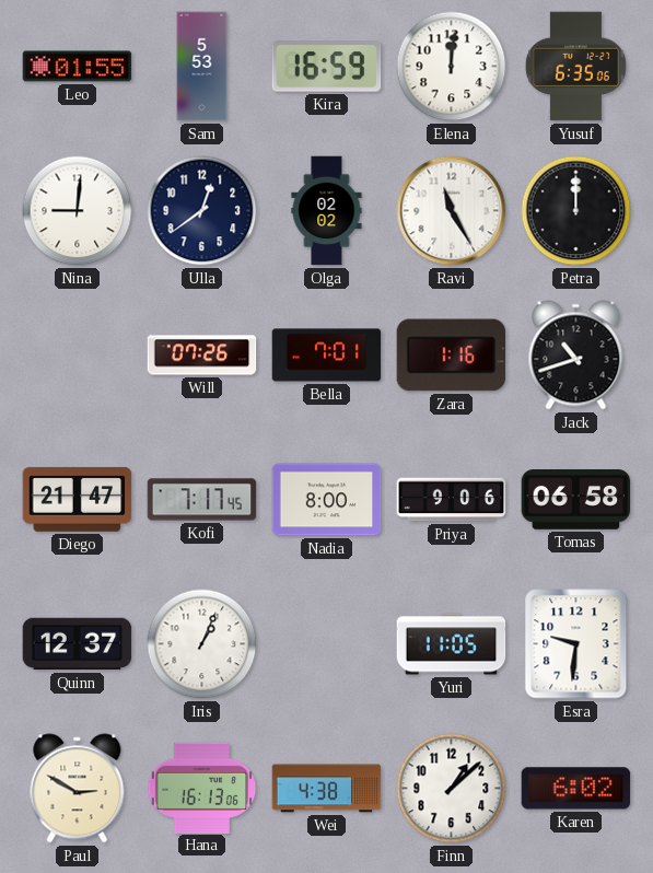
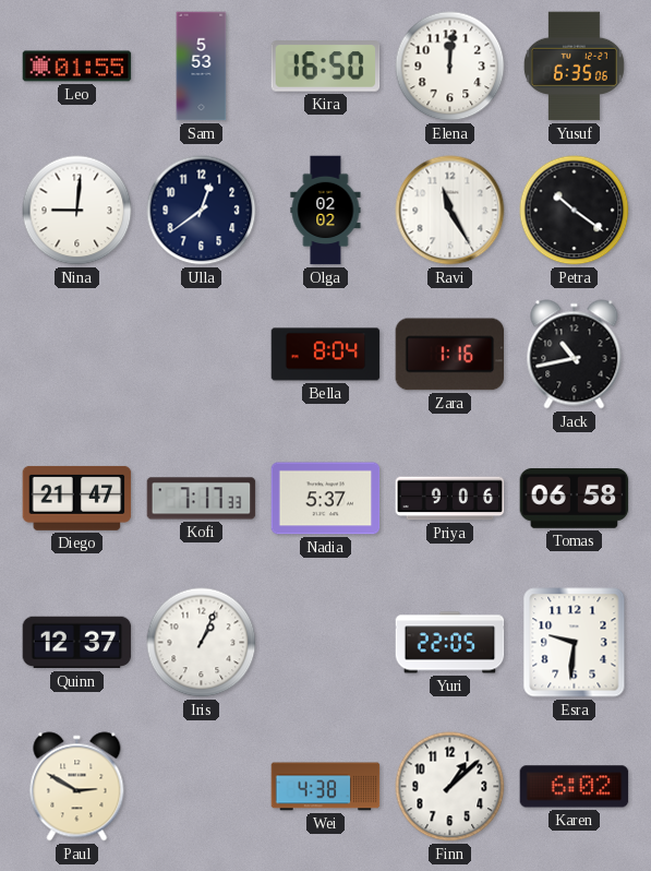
Kira: 16:59 -> 16:50 (326, 67)
Petra: 12:00 -> 10:21 (575, 211)
Will: 07:26 -> none (202, 356)
Bella: 7:01 -> 8:04 (326, 355)
Jack: 10:42 -> 10:43 (575, 355)
Kofi: 7:17:45 -> 7:17:33 (202, 499)
Nadia: 8:00 -> 5:37 (326, 499)
Yuri: 11:05 -> 22:05 (450, 643)
Hana: 16:13 -> none (202, 788)
